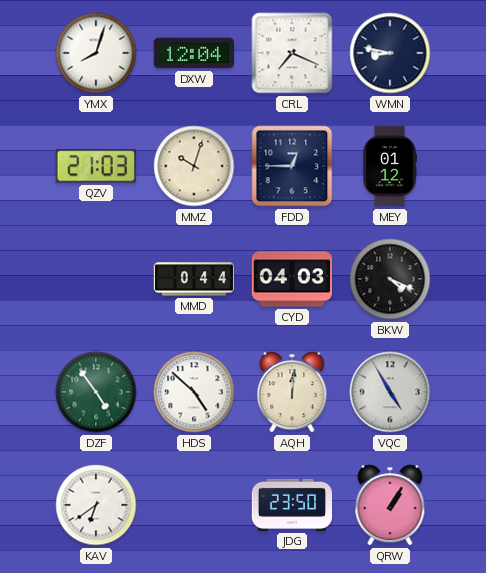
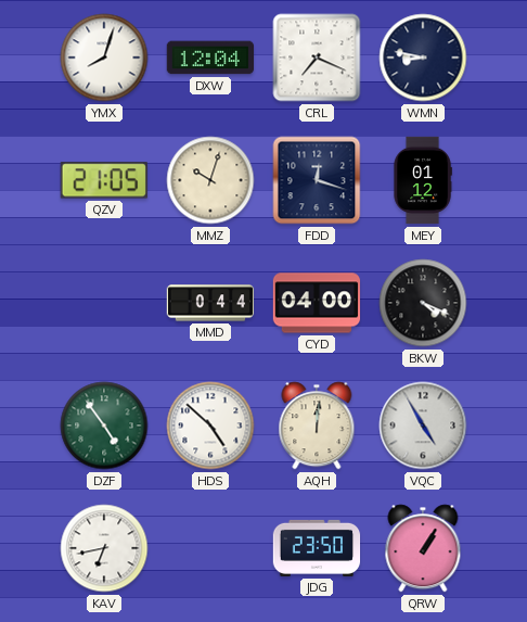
QZV: 21:03 -> 21:05 (104, 180)
FDD: 12:45 -> 12:18 (317, 180)
CYD: 04:03 -> 04:00 (317, 303)
KAV: 6:39 -> 6:43 (104, 548)
